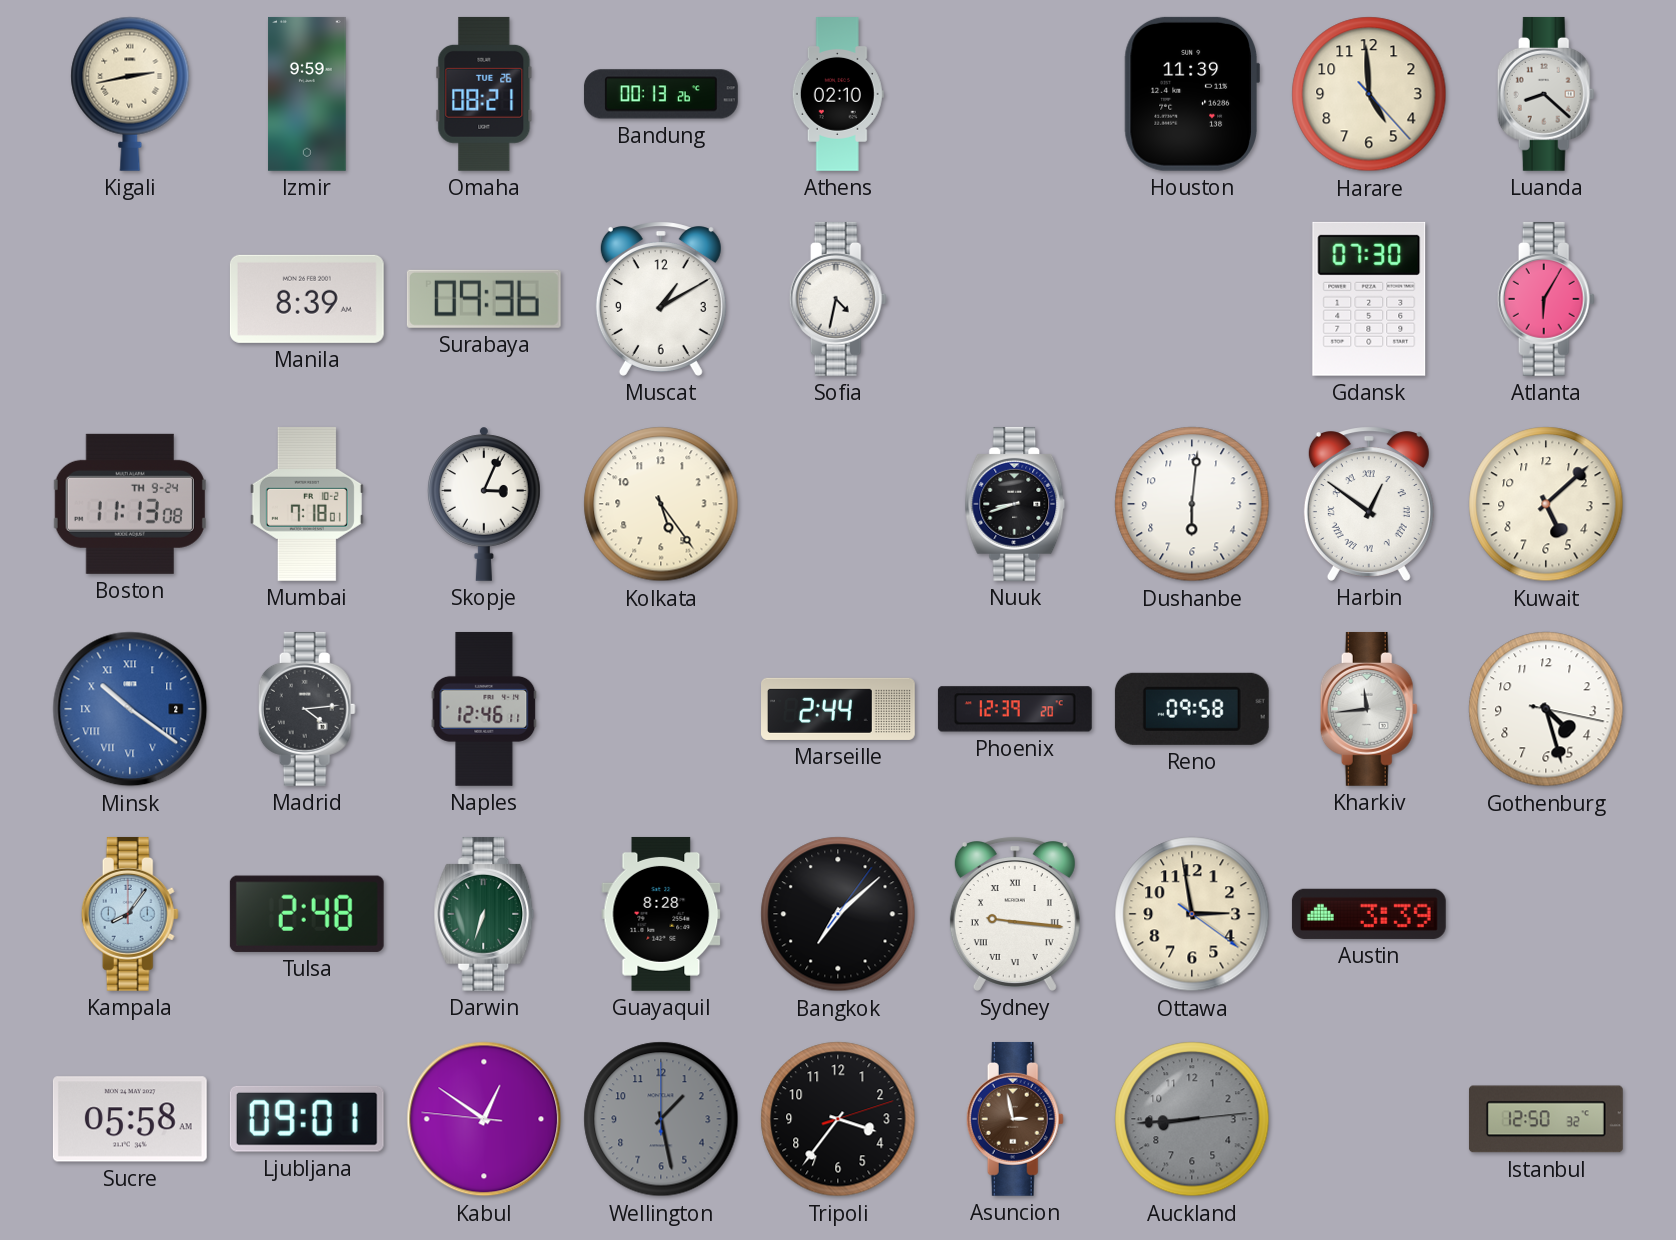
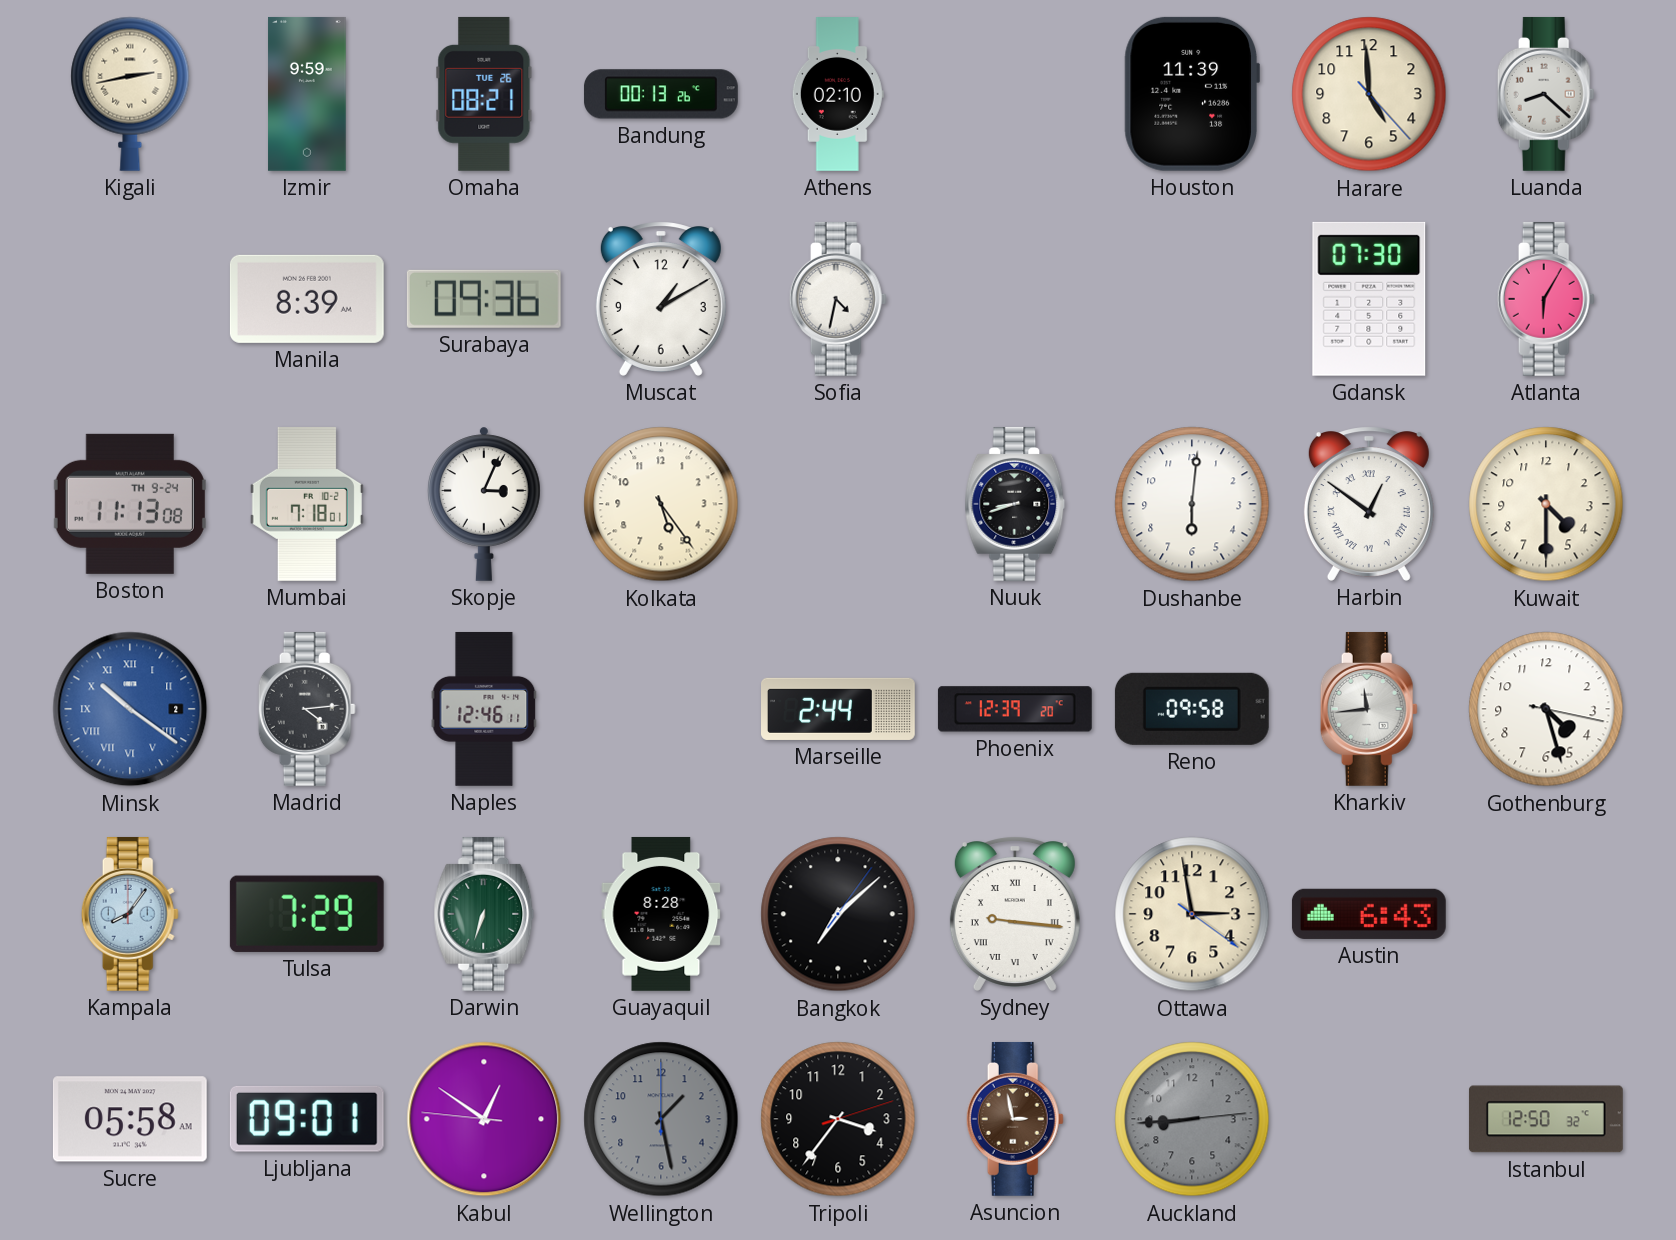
Kuwait: 5:08 -> 4:30 (1546, 504)
Tulsa: 2:48 -> 7:29 (307, 914)
Austin: 3:39 -> 6:43 (1369, 914)
